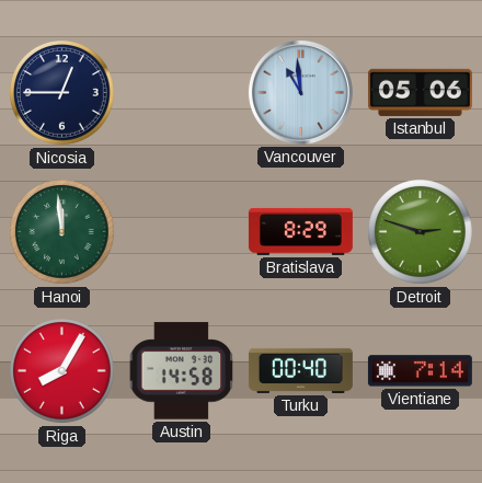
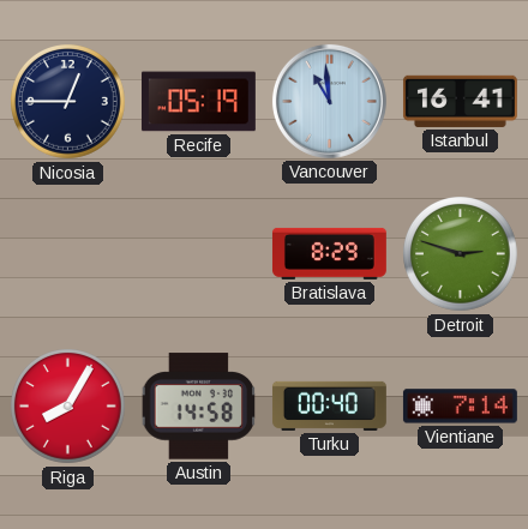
Recife: none -> 05:19 (198, 102)
Istanbul: 05:06 -> 16:41 (460, 101)
Hanoi: 11:59 -> none (62, 232)
